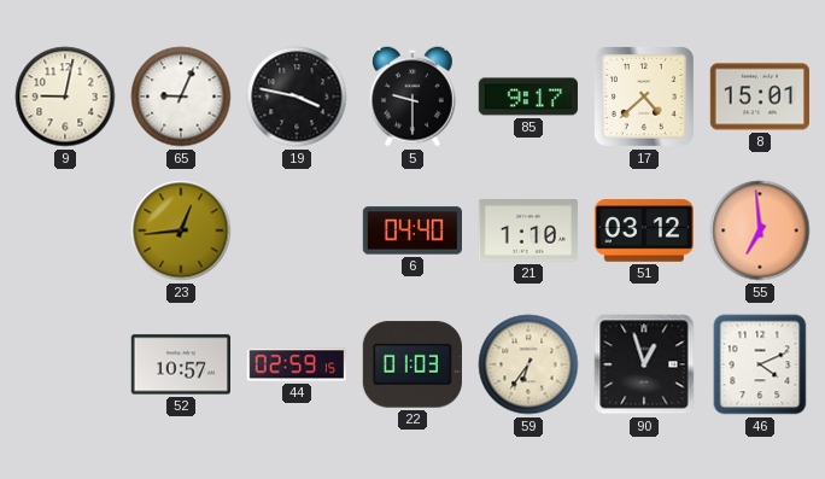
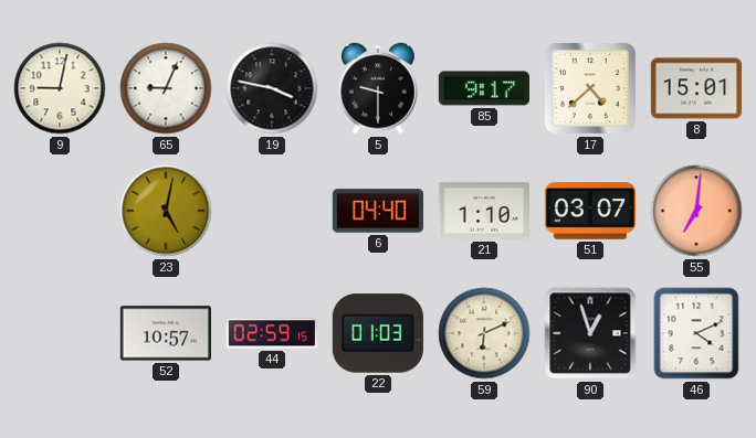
23: 12:44 -> 5:02 (166, 211)
51: 03:12 -> 03:07 (589, 211)
55: 6:59 -> 7:01 (696, 211)
59: 6:36 -> 6:11 (484, 333)
